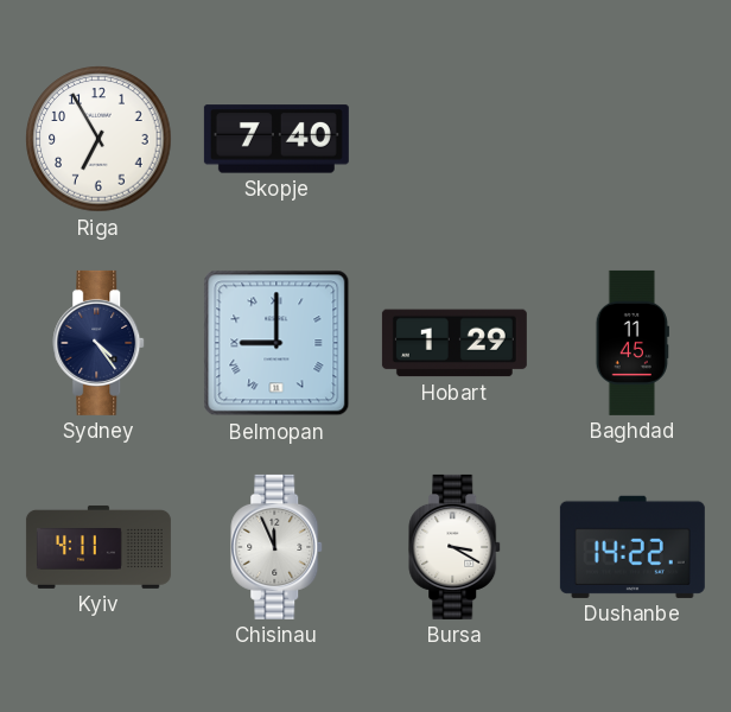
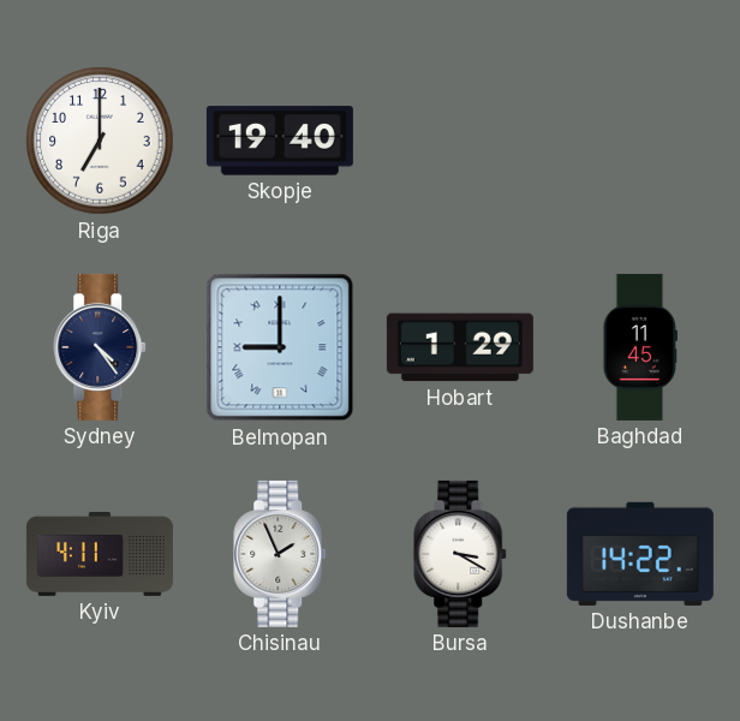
Riga: 6:55 -> 7:00 (100, 141)
Skopje: 7:40 -> 19:40 (280, 141)
Chisinau: 11:56 -> 1:56 (281, 554)
